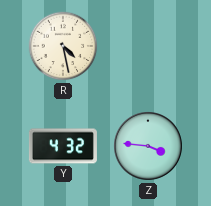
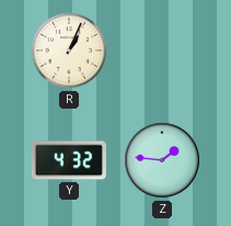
R: 4:28 -> 1:04 (69, 50)
Z: 3:46 -> 1:46 (163, 161)
